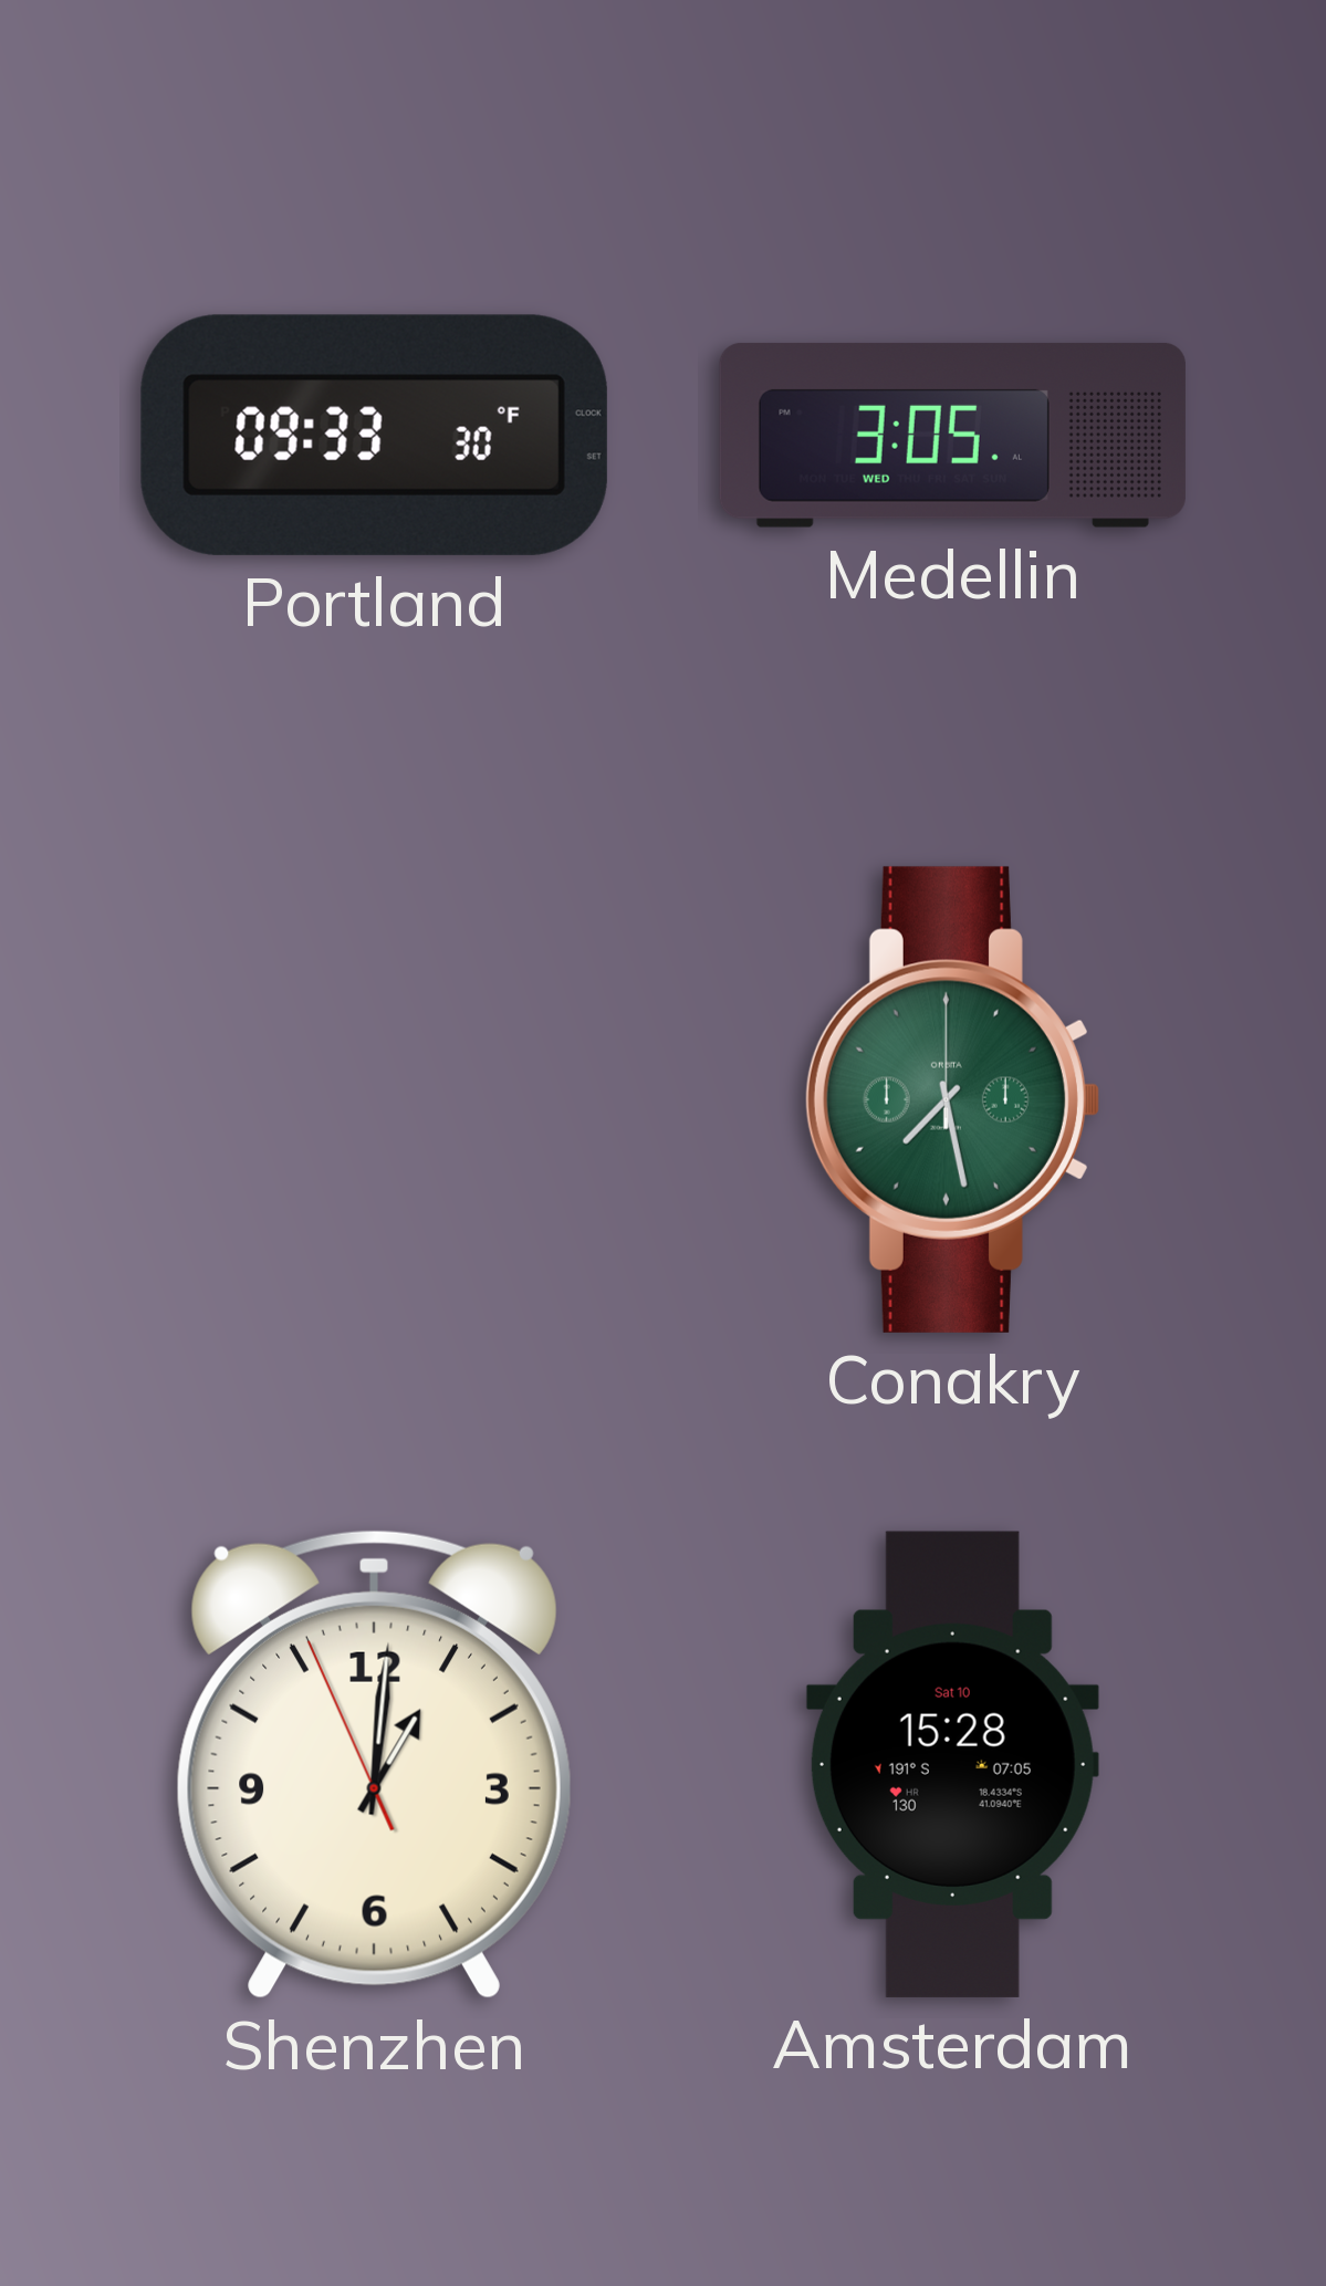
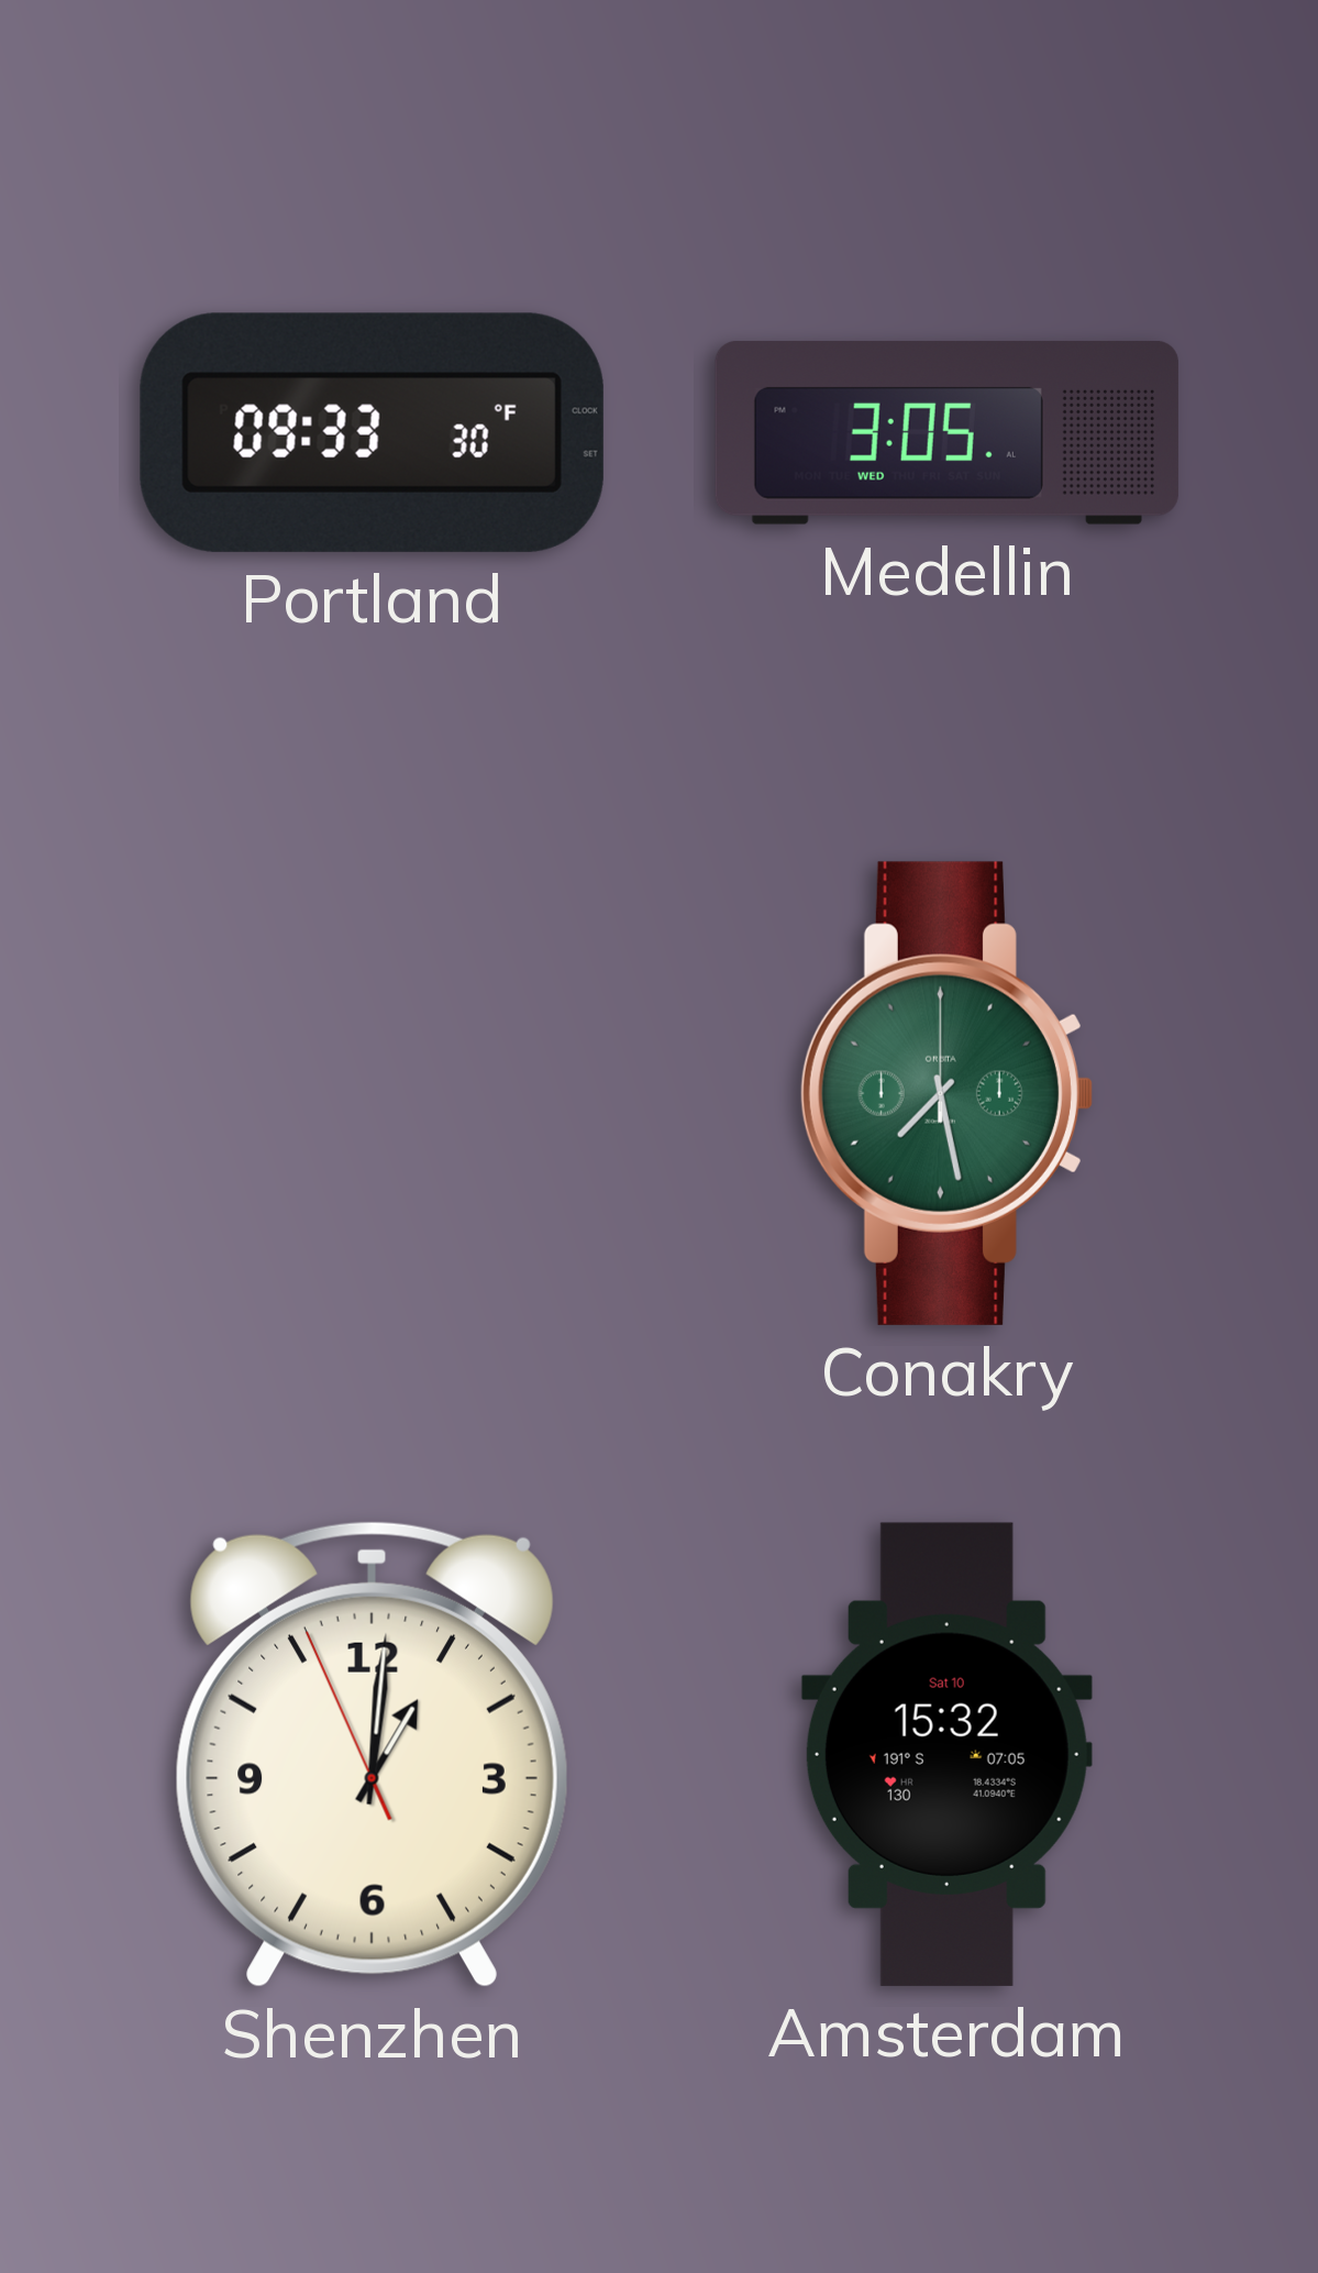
Amsterdam: 15:28 -> 15:32 (946, 1754)
